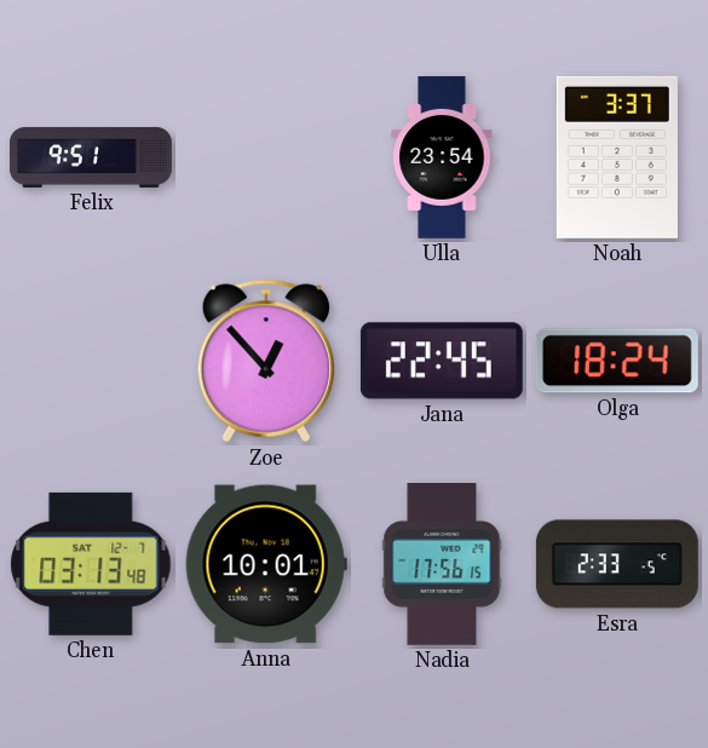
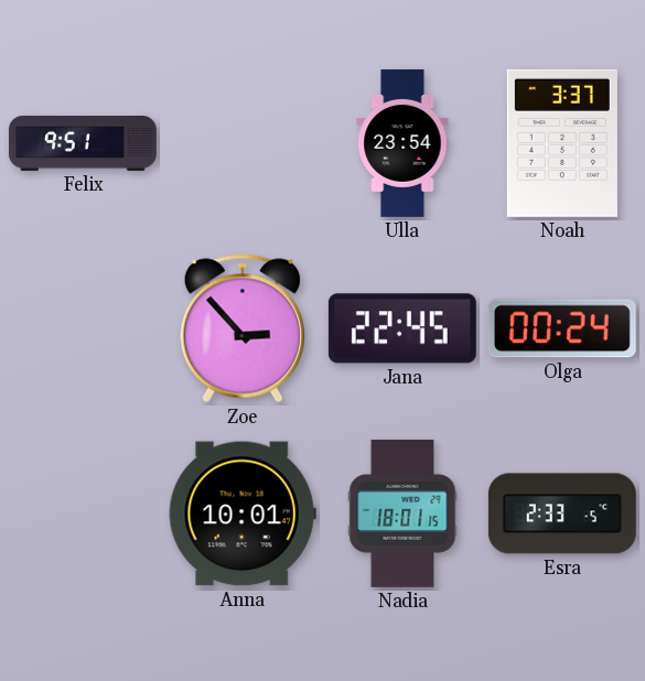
Zoe: 12:53 -> 2:53 (241, 328)
Olga: 18:24 -> 00:24 (562, 328)
Chen: 03:13 -> none (91, 564)
Nadia: 17:56 -> 18:01 (402, 514)
